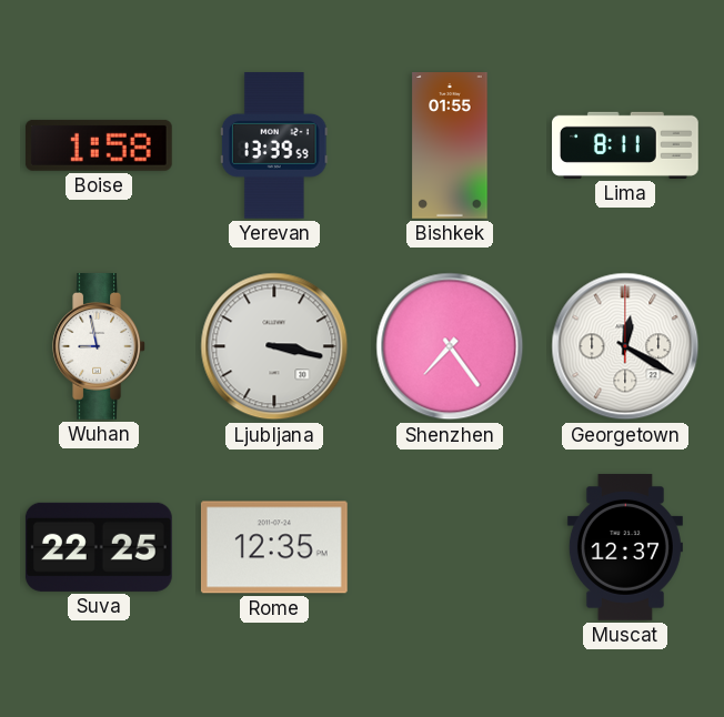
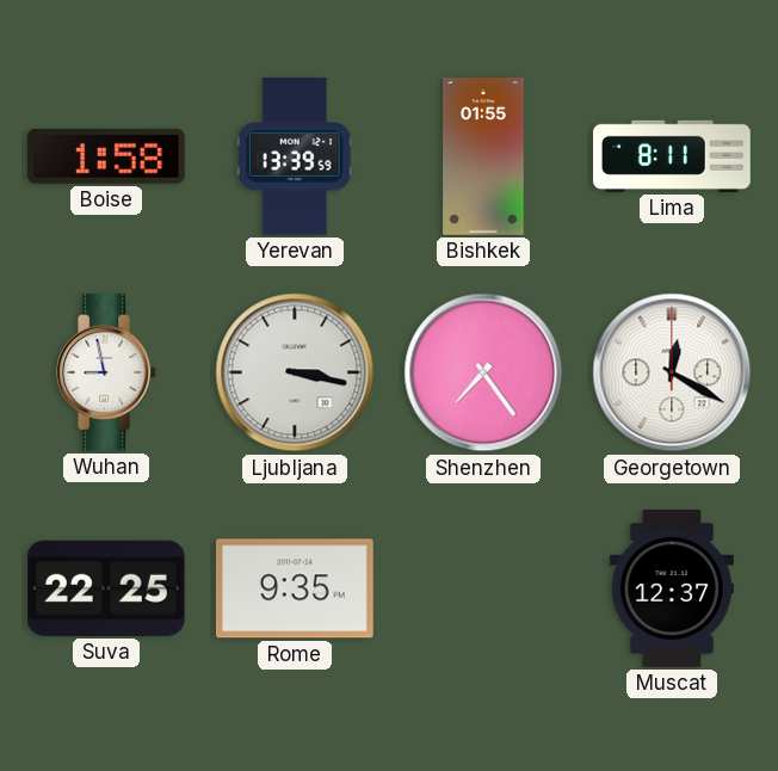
Rome: 12:35 -> 9:35 (295, 588)
